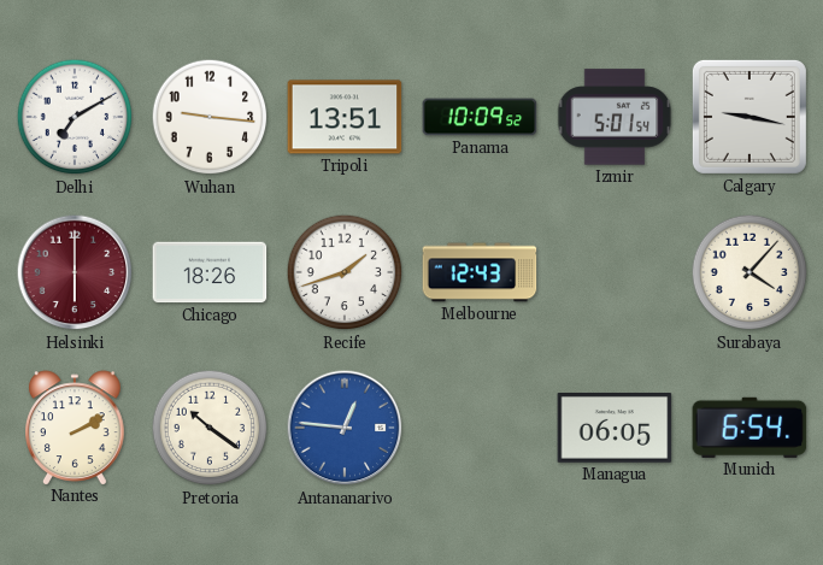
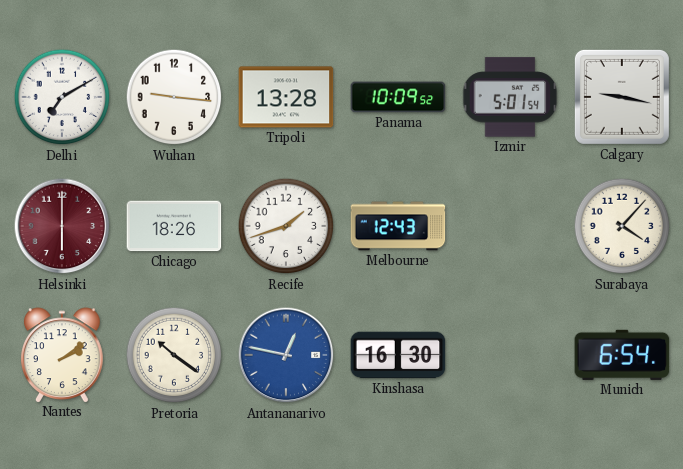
Tripoli: 13:51 -> 13:28 (286, 97)
Nantes: 2:10 -> 2:09 (63, 355)
Antananarivo: 12:46 -> 12:47 (286, 355)
Kinshasa: none -> 16:30 (398, 355)
Managua: 06:05 -> none (615, 429)
